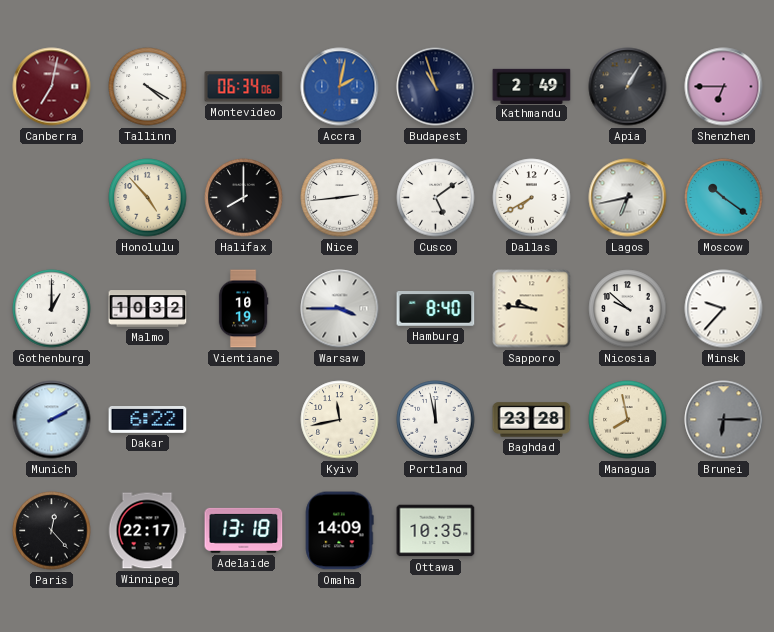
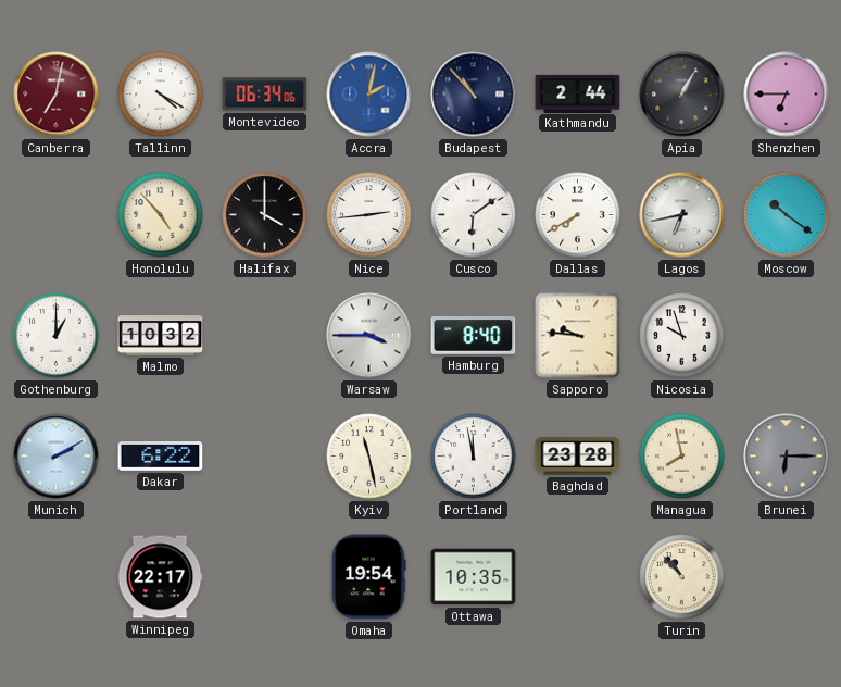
Budapest: 10:57 -> 10:53 (474, 95)
Kathmandu: 2:49 -> 2:44 (578, 93)
Halifax: 8:00 -> 4:00 (265, 215)
Cusco: 5:09 -> 6:09 (474, 215)
Vientiane: 10:19 -> none (243, 309)
Nicosia: 9:52 -> 9:57 (682, 336)
Minsk: 9:37 -> none (724, 309)
Kyiv: 11:43 -> 11:28 (369, 457)
Paris: 12:23 -> none (52, 531)
Adelaide: 13:18 -> none (244, 530)
Omaha: 14:09 -> 19:54 (368, 577)
Turin: none -> 10:53 (682, 577)
